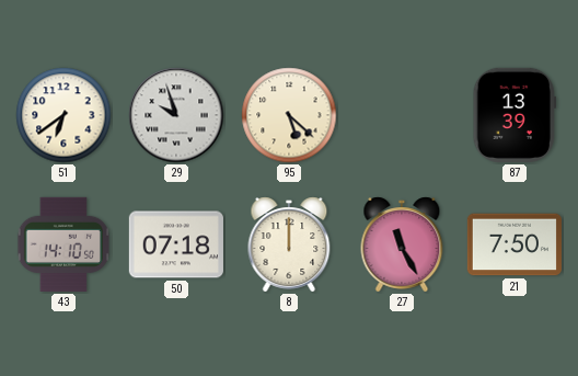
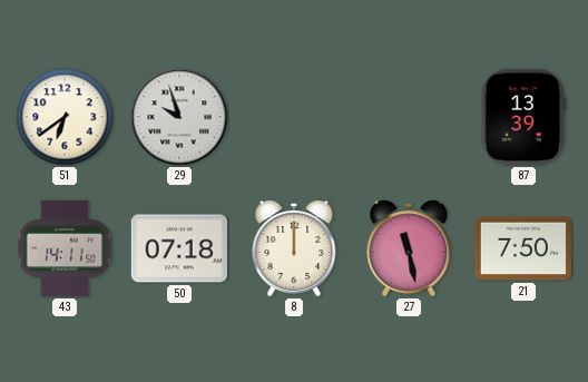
95: 5:22 -> none (289, 115)
43: 14:10 -> 14:11 (65, 248)
27: 11:25 -> 11:28 (409, 248)
